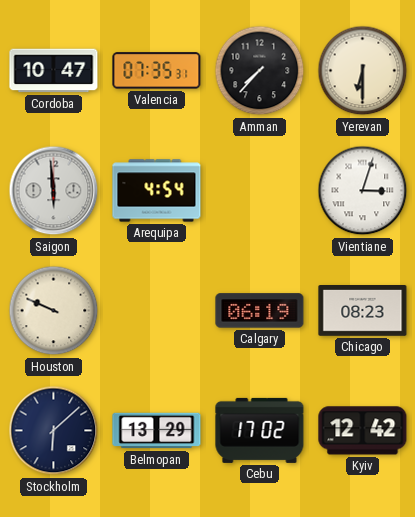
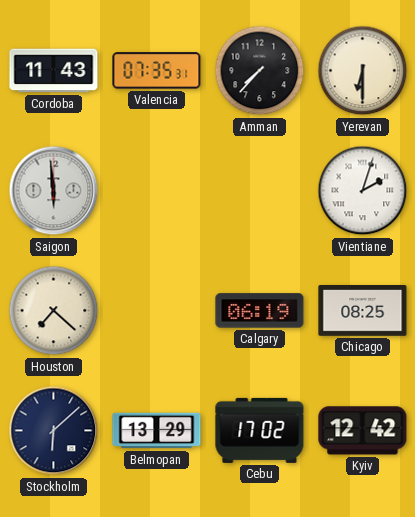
Cordoba: 10:47 -> 11:43 (54, 71)
Arequipa: 4:54 -> none (157, 191)
Vientiane: 3:03 -> 2:03 (363, 191)
Houston: 9:49 -> 7:22 (54, 311)
Chicago: 08:23 -> 08:25 (363, 311)
